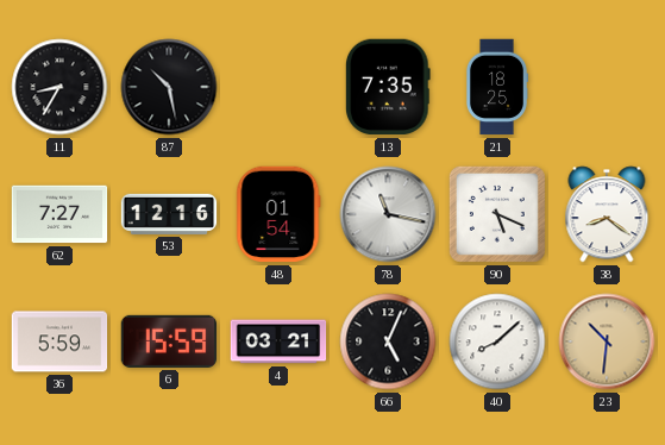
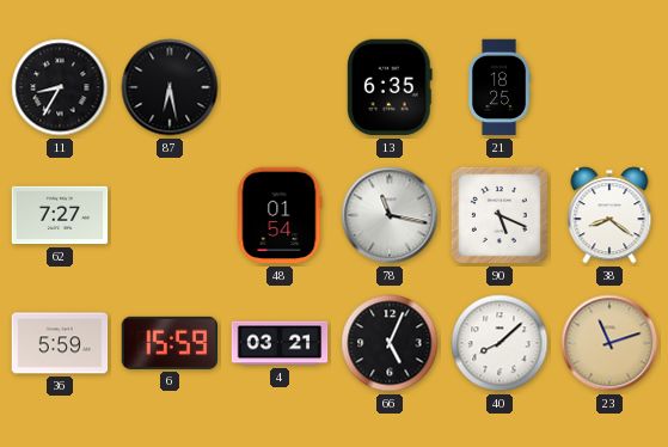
87: 10:28 -> 6:28 (170, 87)
13: 7:35 -> 6:35 (391, 87)
53: 12:16 -> none (169, 214)
23: 10:31 -> 11:12 (609, 343)
